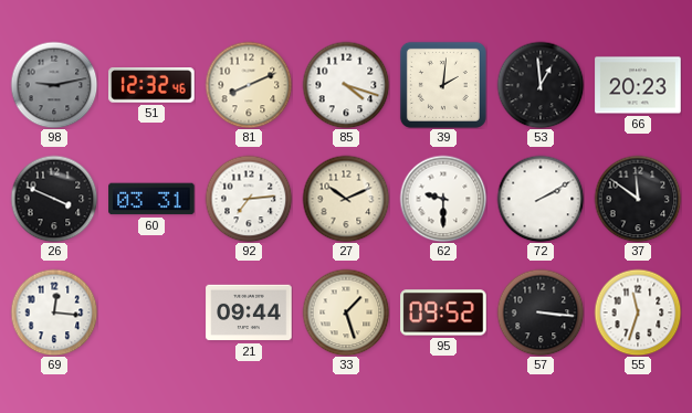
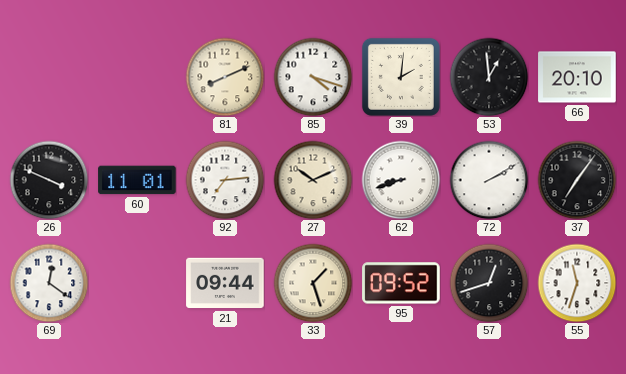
98: 9:13 -> none (54, 85)
51: 12:32 -> none (151, 86)
66: 20:23 -> 20:10 (577, 77)
60: 03:31 -> 11:01 (137, 180)
62: 9:30 -> 8:42 (401, 180)
37: 11:51 -> 7:06 (577, 180)
69: 12:16 -> 12:21 (49, 283)
57: 3:16 -> 12:42 (489, 283)
